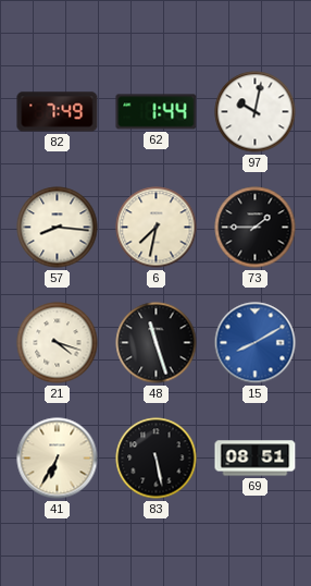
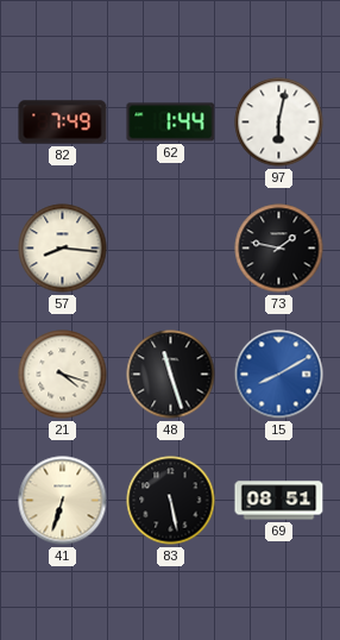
97: 10:02 -> 6:02 (279, 123)
6: 7:32 -> none (157, 228)
73: 1:45 -> 1:47 (279, 249)
41: 6:35 -> 6:33 (63, 501)
